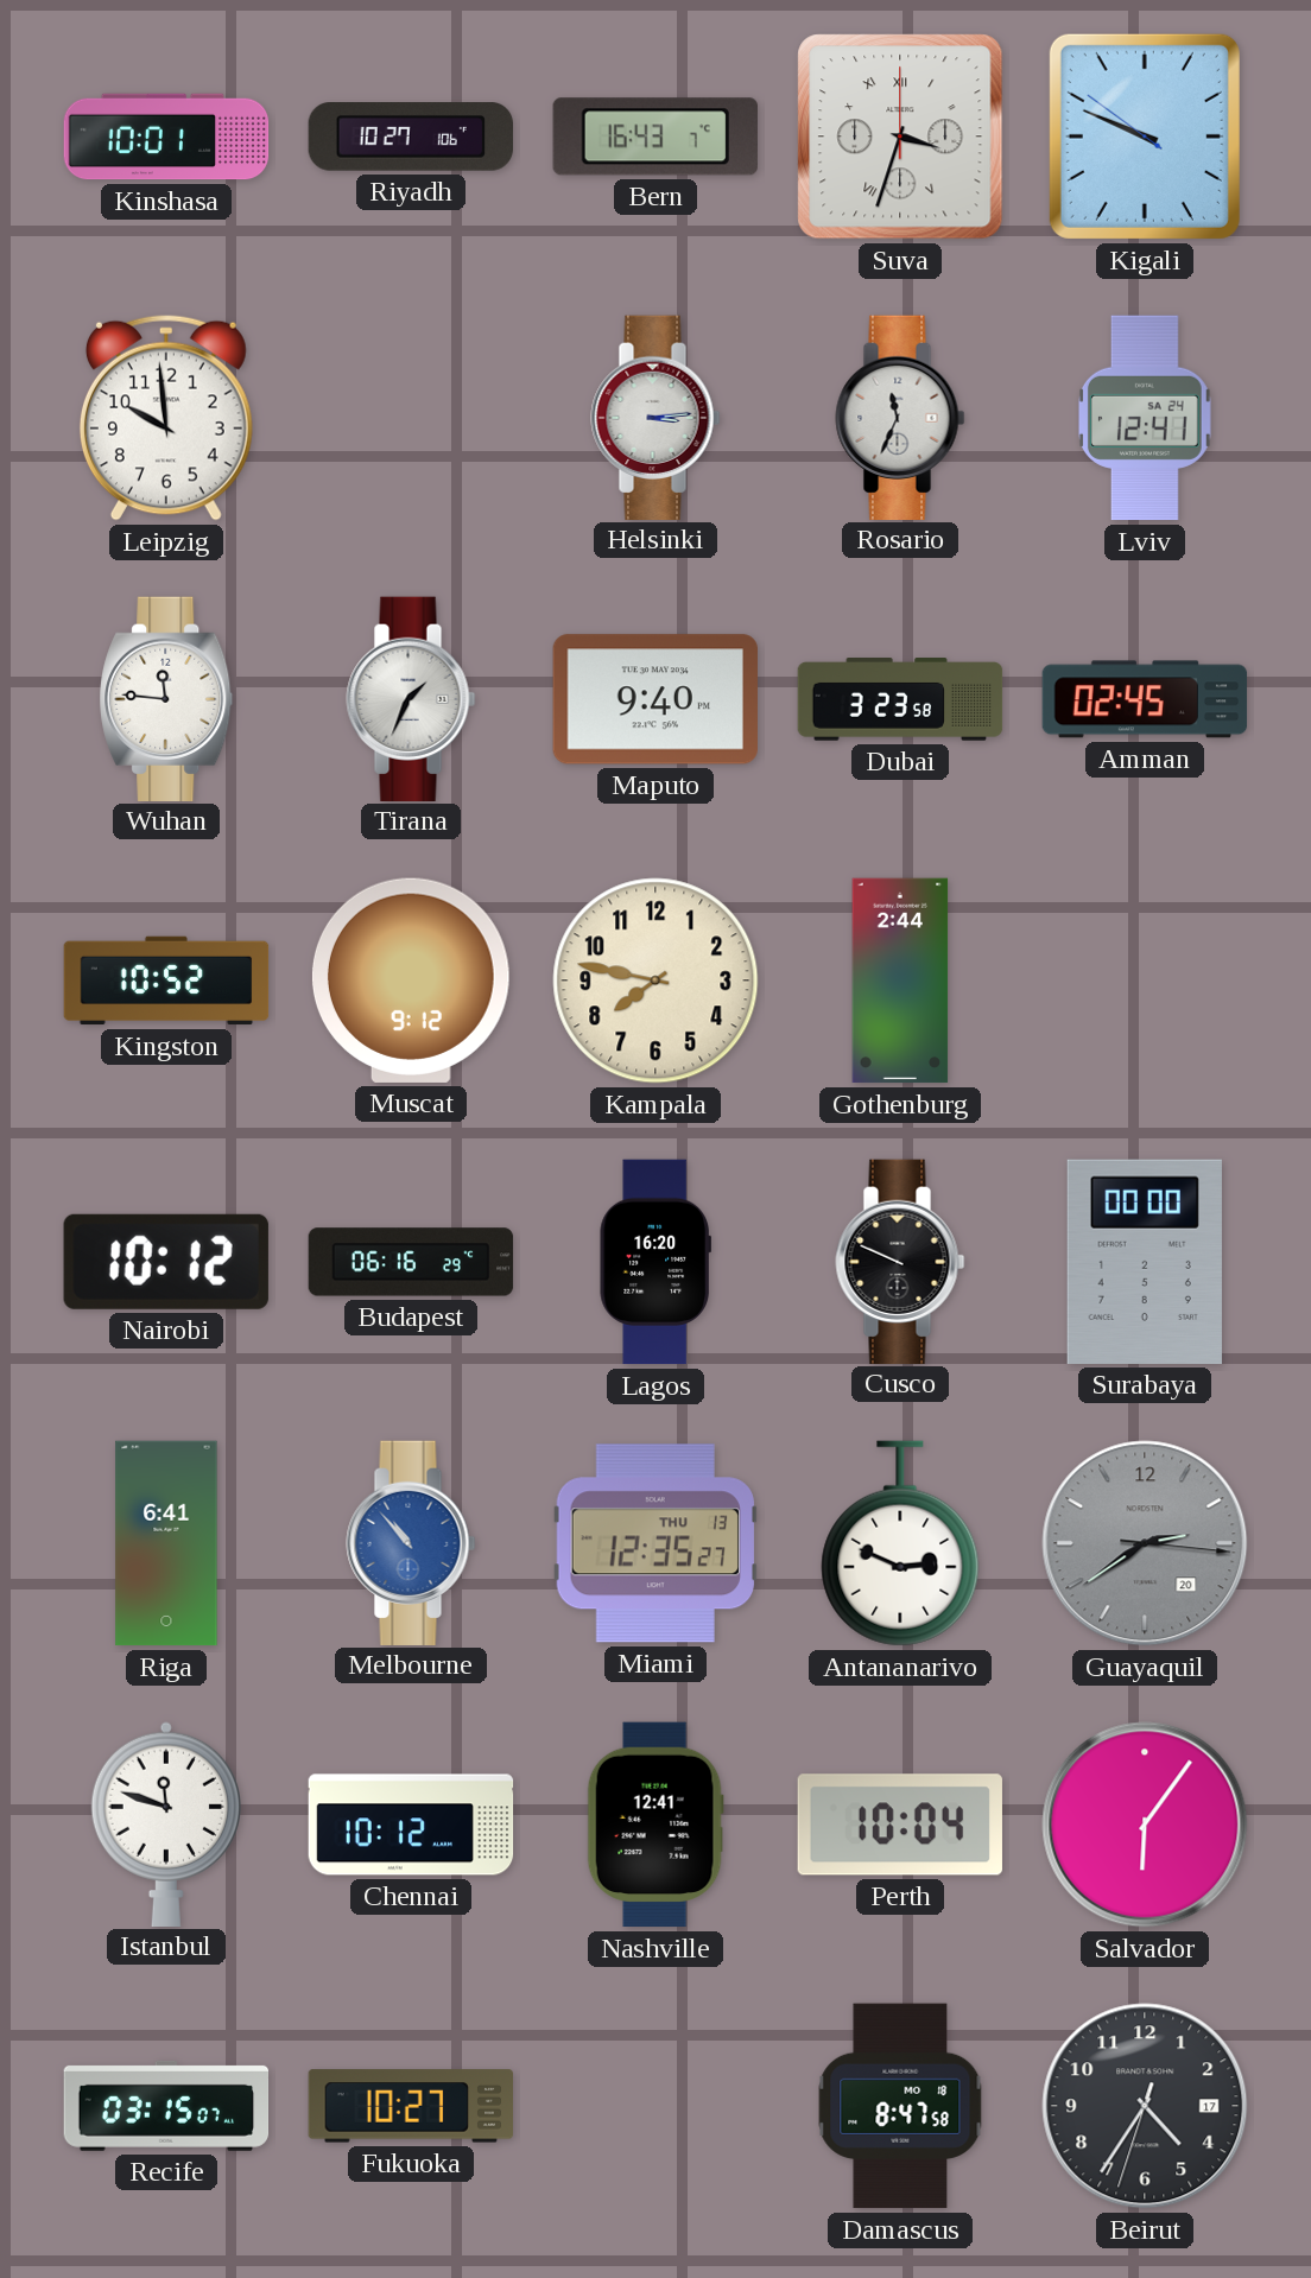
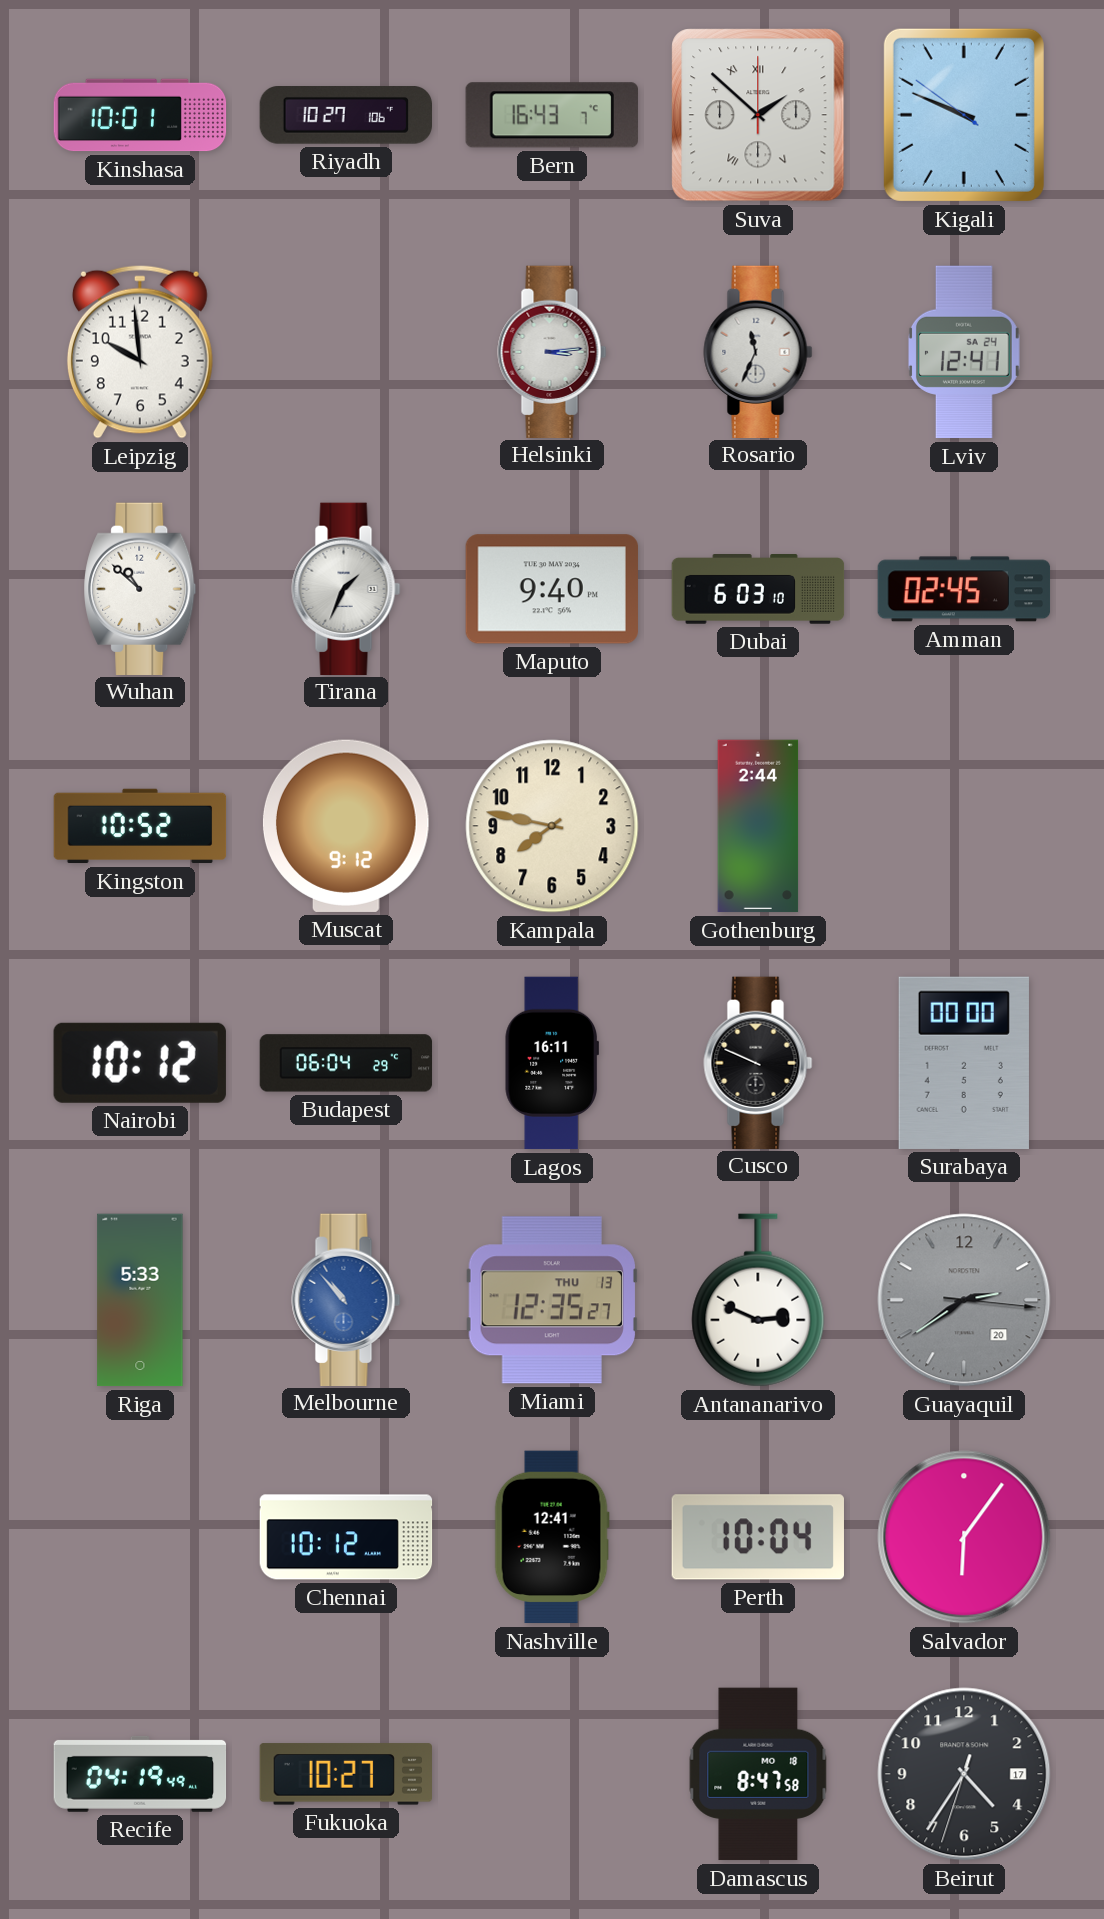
Suva: 3:33 -> 1:52 (758, 115)
Wuhan: 11:46 -> 10:52 (140, 588)
Dubai: 3:23 -> 6:03 (758, 590)
Budapest: 06:16 -> 06:04 (346, 1063)
Lagos: 16:20 -> 16:11 (552, 1063)
Riga: 6:41 -> 5:33 (140, 1300)
Istanbul: 11:48 -> none (166, 1823)
Recife: 03:15 -> 04:19 (140, 1774)
